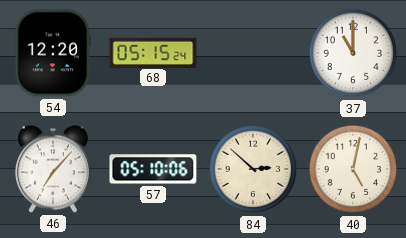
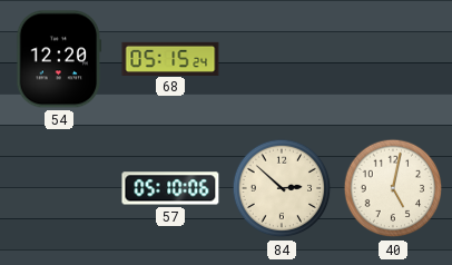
37: 11:00 -> none (353, 53)
46: 7:07 -> none (53, 169)
